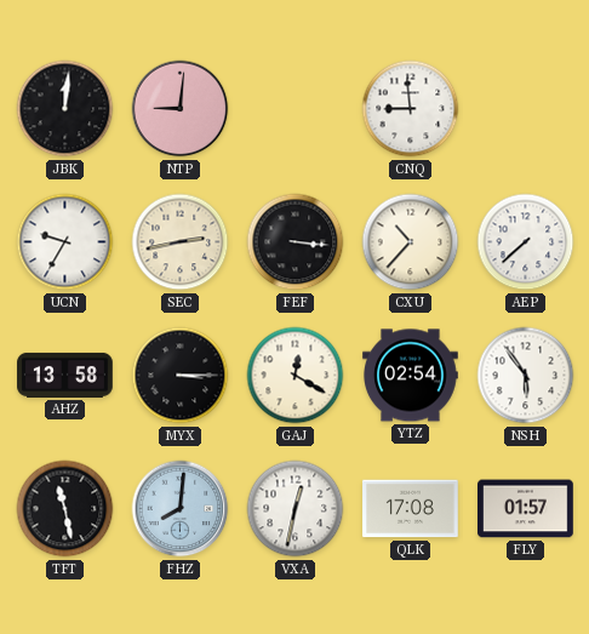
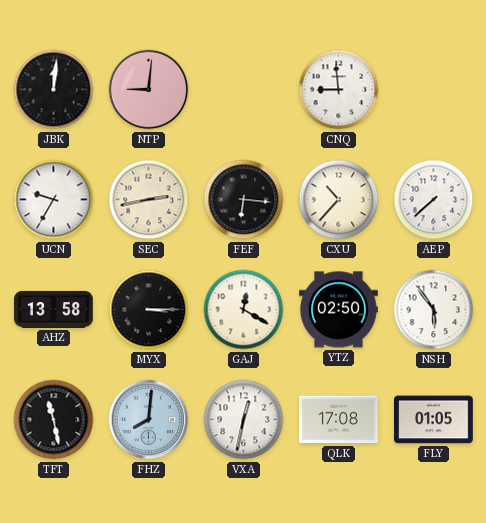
FEF: 3:16 -> 6:16 (244, 200)
YTZ: 02:54 -> 02:50 (339, 310)
FLY: 01:57 -> 01:05 (434, 420)
